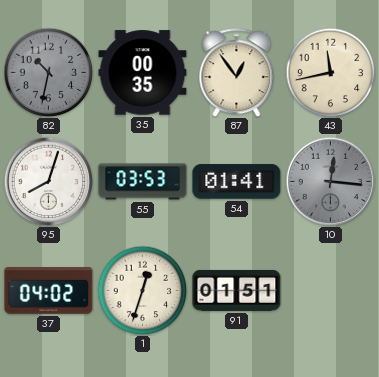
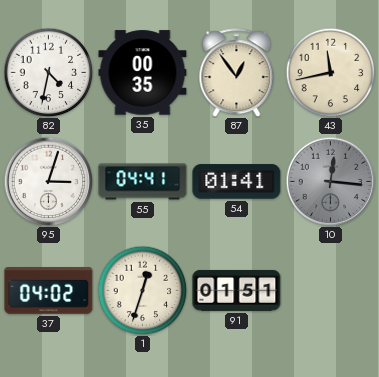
82: 10:32 -> 4:32 (48, 72)
82 dial: grey -> white (48, 72)
95: 8:03 -> 3:03 (48, 181)
55: 03:53 -> 04:41 (143, 182)
